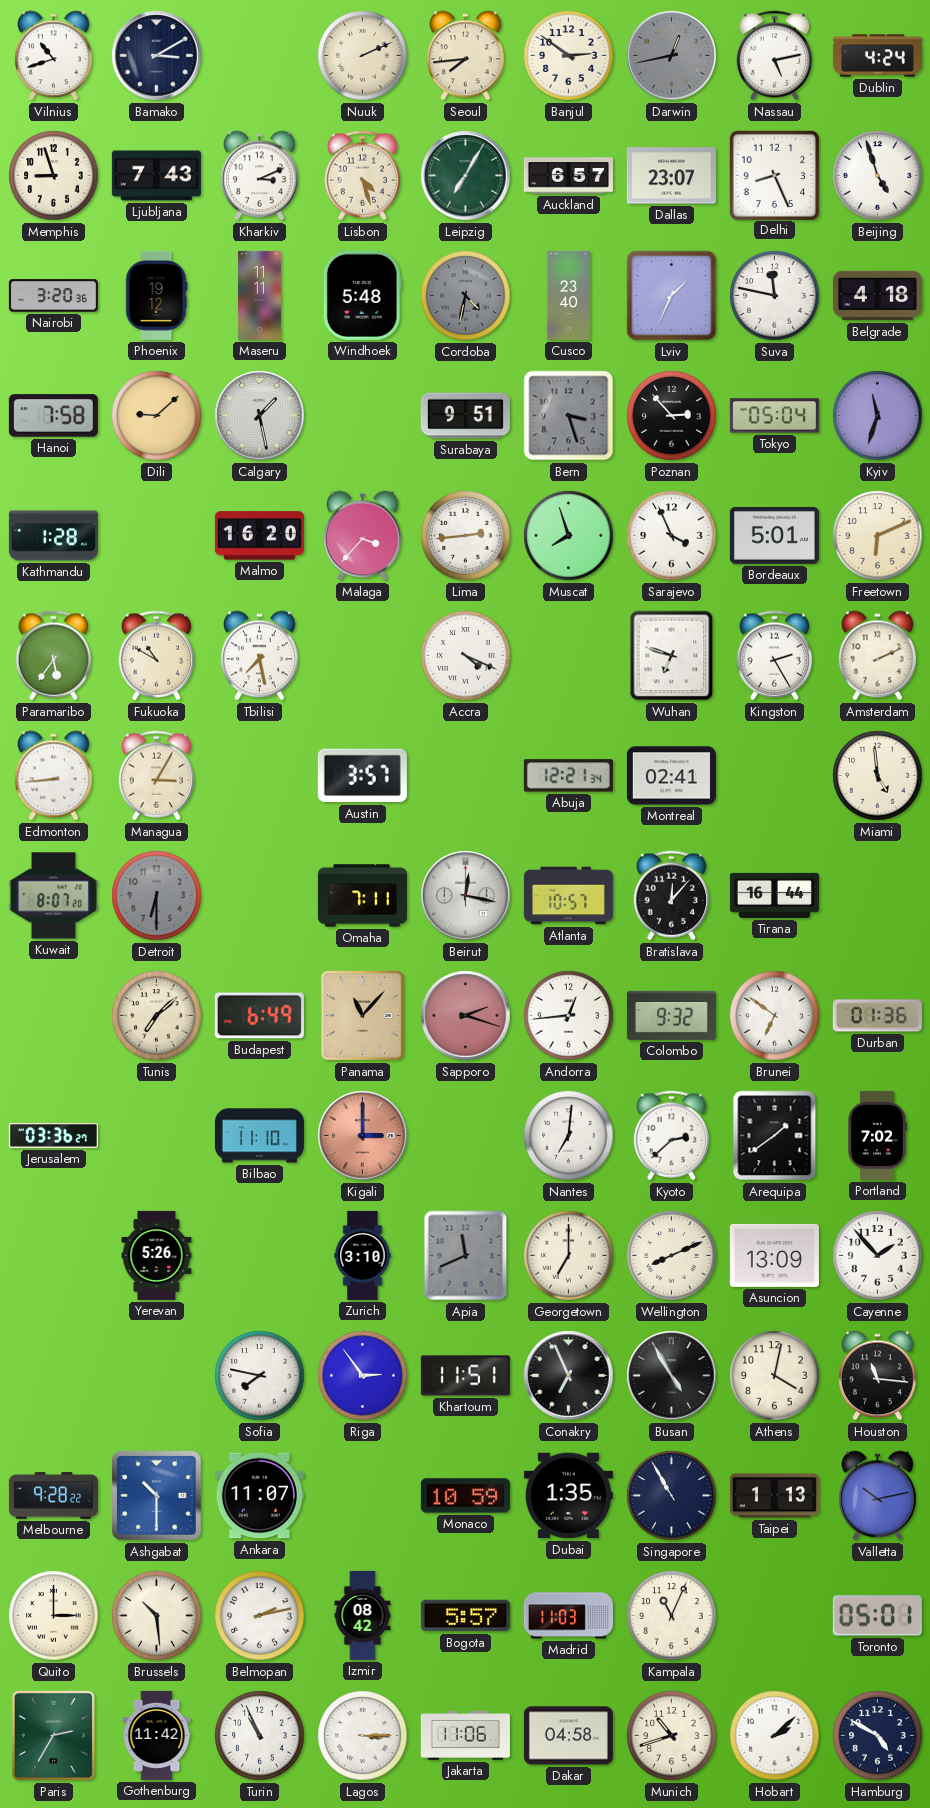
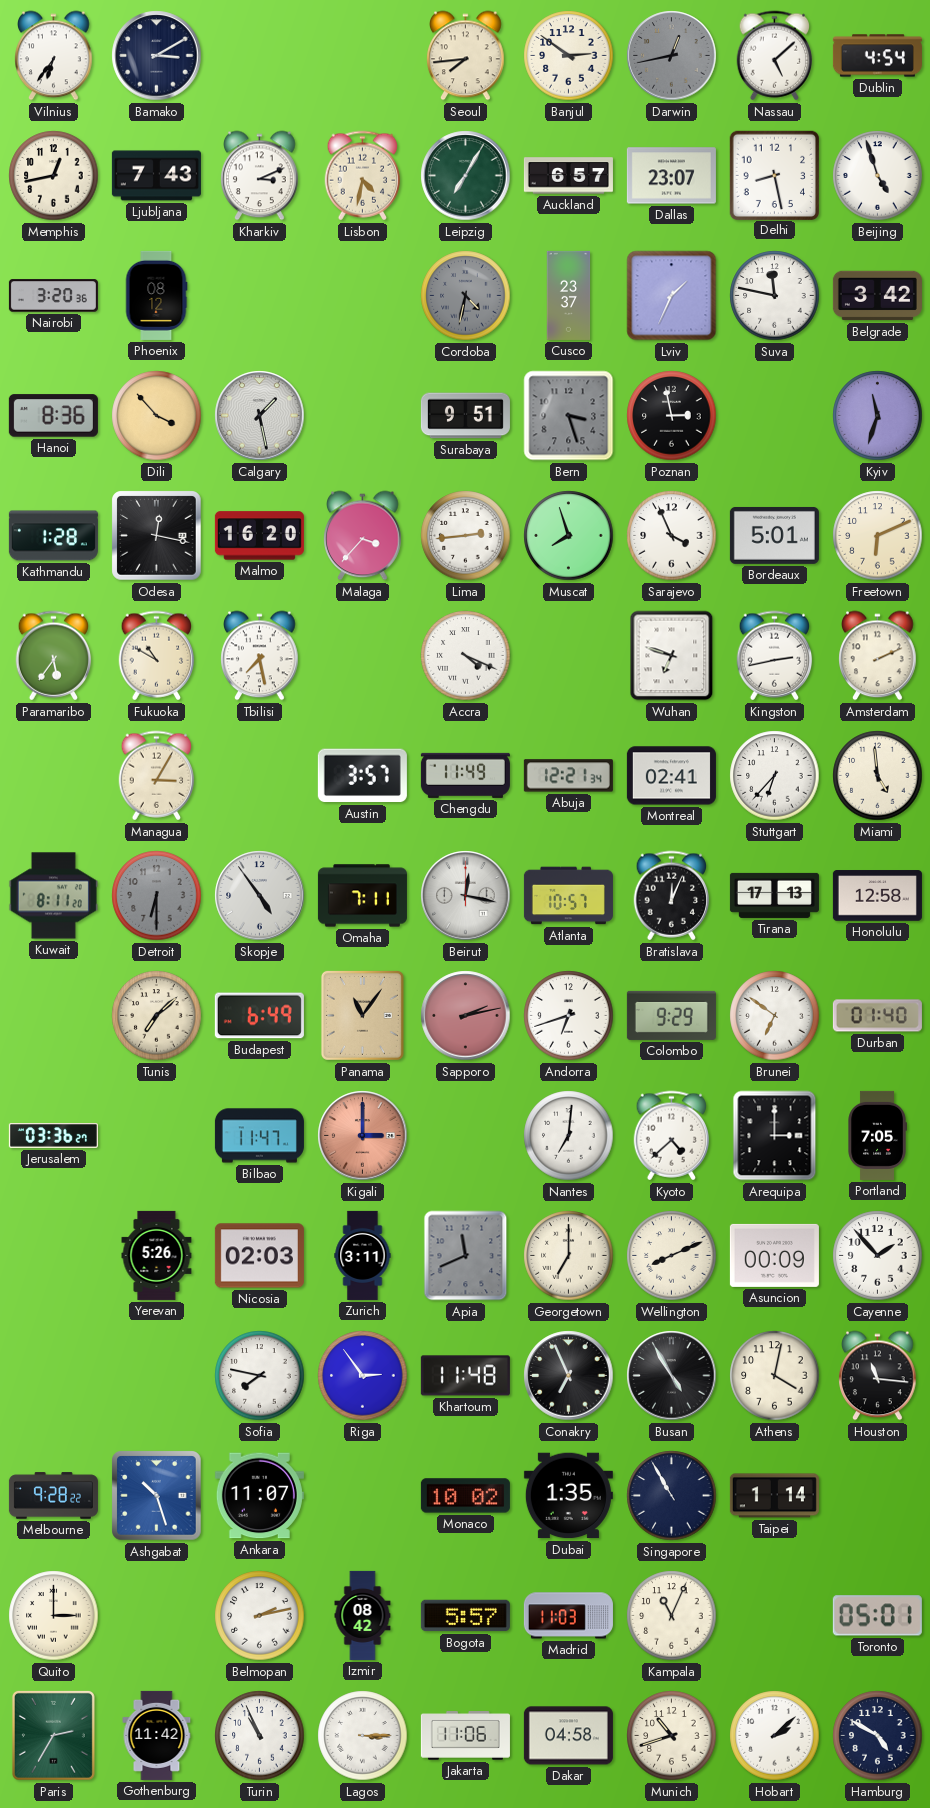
Vilnius: 10:42 -> 6:36 (54, 56)
Nuuk: 2:11 -> none (363, 56)
Nassau: 5:13 -> 5:08 (775, 56)
Dublin: 4:24 -> 4:54 (877, 56)
Memphis: 8:57 -> 12:43 (54, 176)
Lisbon: 4:27 -> 4:32 (363, 176)
Delhi: 8:26 -> 8:28 (774, 175)
Phoenix: 19:12 -> 08:12 (156, 295)
Maseru: 11:11 -> none (259, 295)
Windhoek: 5:48 -> none (362, 295)
Cusco: 23:40 -> 23:37 (569, 295)
Belgrade: 4:18 -> 3:42 (877, 296)
Hanoi: 7:58 -> 8:36 (53, 416)
Dili: 9:08 -> 3:53 (157, 416)
Poznan: 2:53 -> 2:58 (672, 416)
Tokyo: 05:04 -> none (774, 416)
Odesa: none -> 12:17 (157, 536)
Kingston: 2:25 -> 2:43 (775, 656)
Edmonton: 8:44 -> none (54, 776)
Chengdu: none -> 11:49 (465, 775)
Stuttgart: none -> 6:37 (775, 776)
Kuwait: 8:07 -> 8:11 (53, 896)
Skopje: none -> 4:54 (260, 896)
Bratislava: 12:07 -> 12:04 (672, 896)
Tirana: 16:44 -> 17:13 (774, 895)
Honolulu: none -> 12:58 (877, 896)
Panama: 11:07 -> 11:06 (362, 1015)
Sapporo: 2:18 -> 2:13 (466, 1016)
Andorra: 12:44 -> 6:42 (569, 1016)
Colombo: 9:32 -> 9:29 (671, 1015)
Durban: 01:36 -> 01:40 (877, 1016)
Bilbao: 11:10 -> 11:47 (259, 1136)
Kyoto: 2:38 -> 4:38 (672, 1136)
Arequipa: 1:39 -> 3:00 (775, 1136)
Portland: 7:02 -> 7:05 (877, 1135)
Nicosia: none -> 02:03 (259, 1256)
Zurich: 3:10 -> 3:11 (363, 1255)
Asuncion: 13:09 -> 00:09 (774, 1255)
Khartoum: 11:51 -> 11:48 (465, 1376)
Ashgabat: 10:30 -> 10:27 (157, 1496)
Monaco: 10:59 -> 10:02 (465, 1496)
Taipei: 1:13 -> 1:14 (774, 1496)
Valletta: 10:13 -> none (878, 1496)
Brussels: 10:29 -> none (157, 1616)
